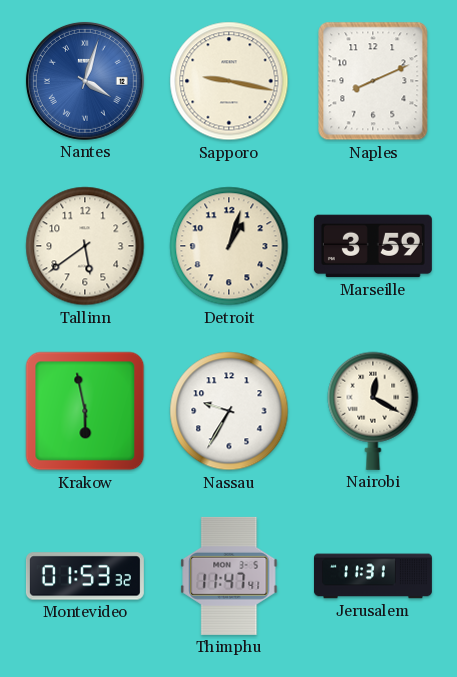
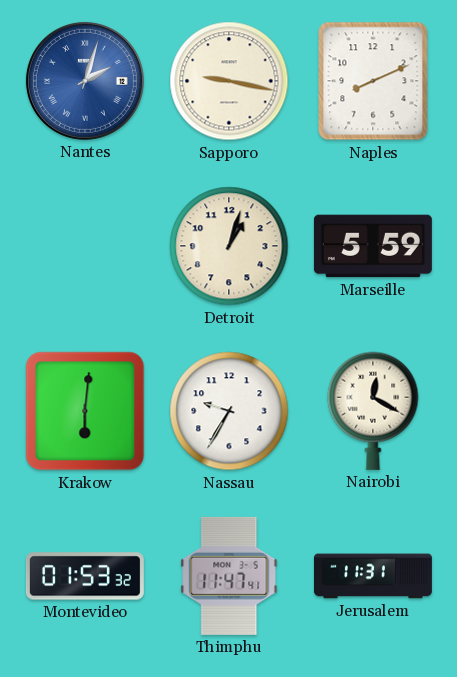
Nantes: 4:03 -> 2:03 (85, 81)
Tallinn: 5:39 -> none (85, 246)
Marseille: 3:59 -> 5:59 (373, 246)
Krakow: 5:58 -> 6:01 (85, 411)
